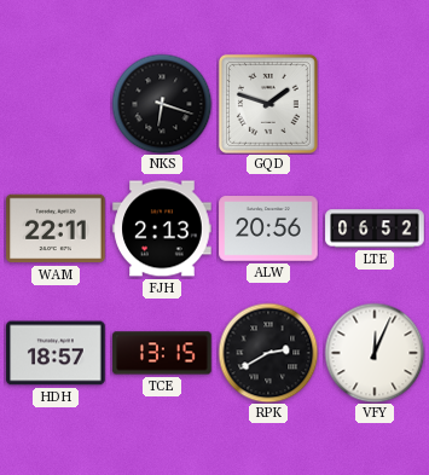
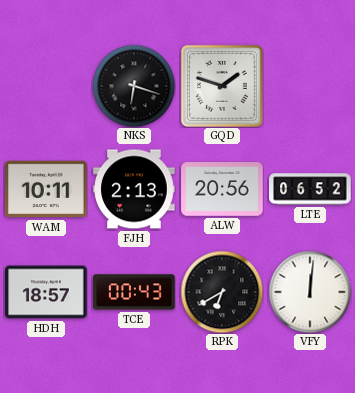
WAM: 22:11 -> 10:11 (46, 189)
TCE: 13:15 -> 00:43 (134, 292)
RPK: 2:40 -> 6:40 (222, 292)
VFY: 12:04 -> 12:01 (310, 292)
